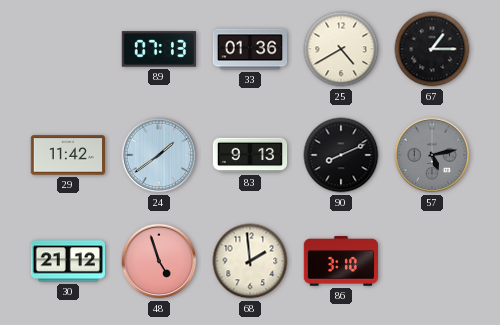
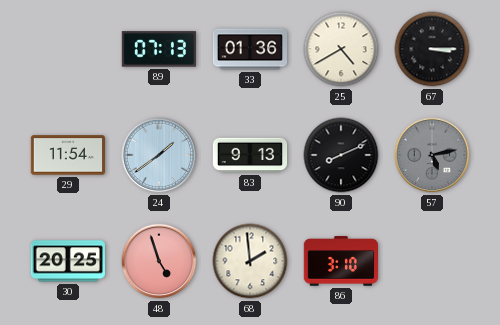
67: 1:15 -> 3:15 (432, 49)
29: 11:42 -> 11:54 (67, 155)
30: 21:12 -> 20:25 (67, 261)
